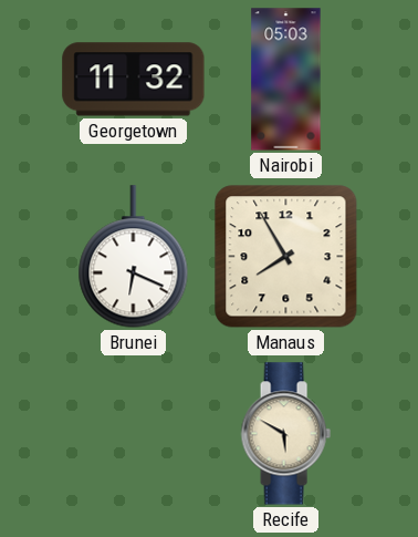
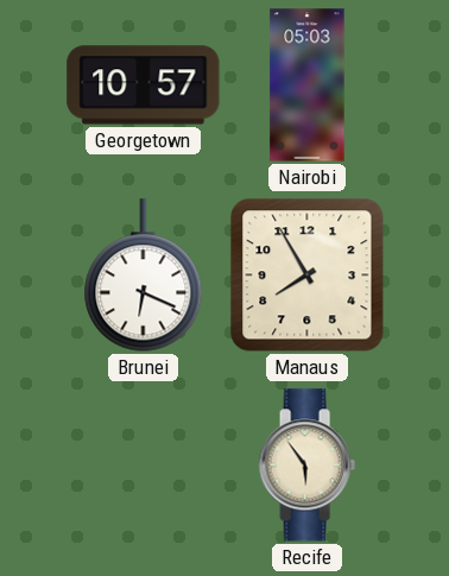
Georgetown: 11:32 -> 10:57 (144, 86)
Recife: 5:50 -> 5:54 (306, 466)
